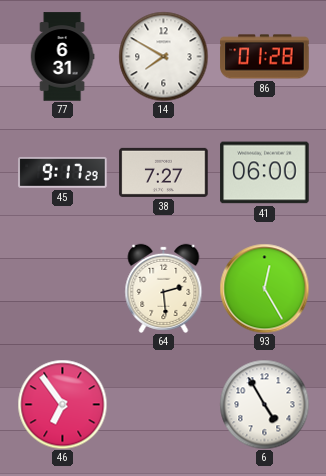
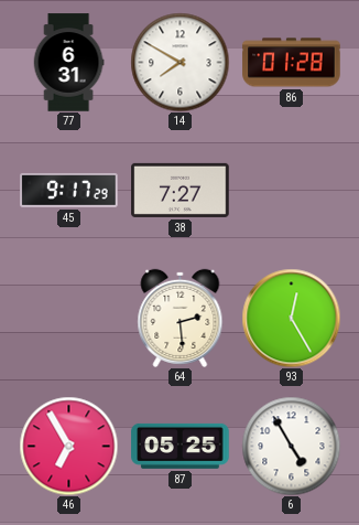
41: 06:00 -> none (265, 173)
46: 6:54 -> 6:55 (68, 446)
87: none -> 05:25 (181, 446)
